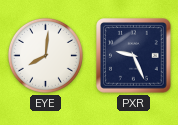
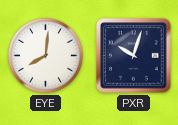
PXR: 9:26 -> 10:03 (134, 56)
